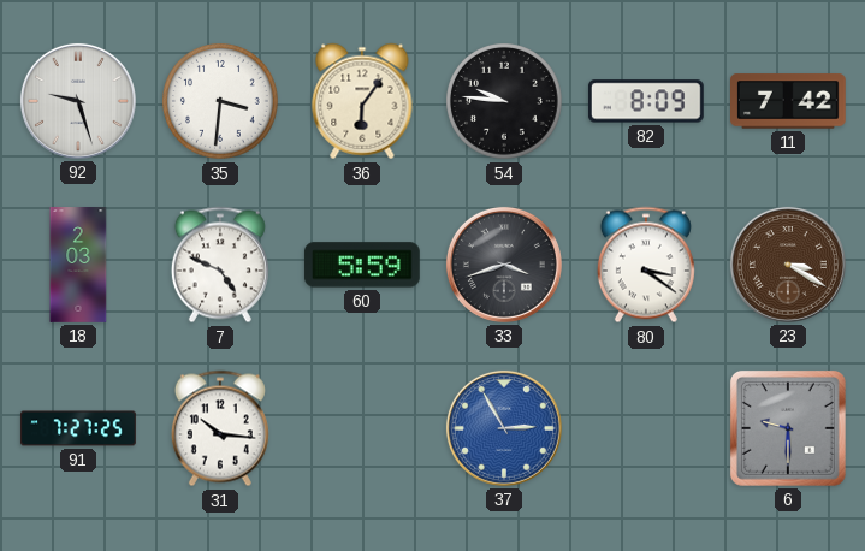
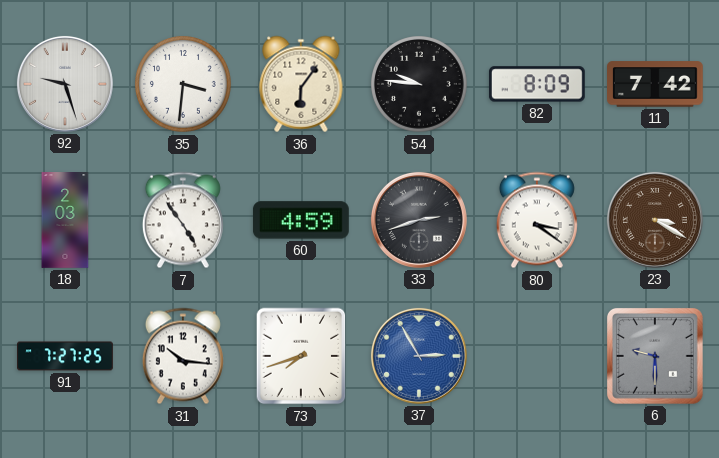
7: 4:49 -> 4:54 (183, 220)
60: 5:59 -> 4:59 (301, 220)
33: 3:42 -> 2:42 (419, 220)
73: none -> 7:42 (301, 356)
